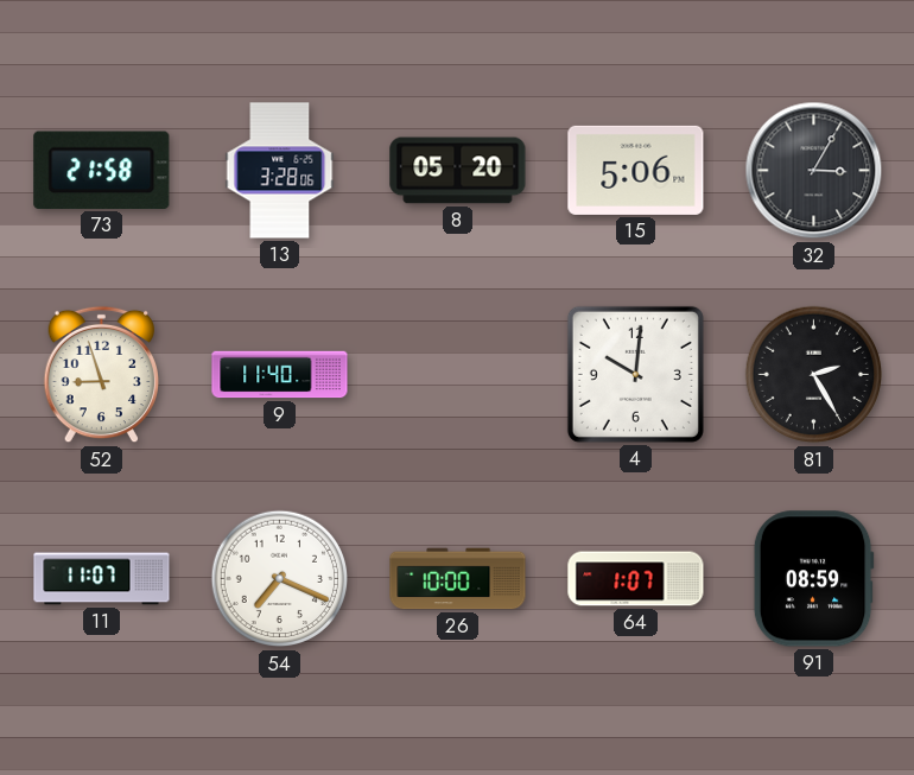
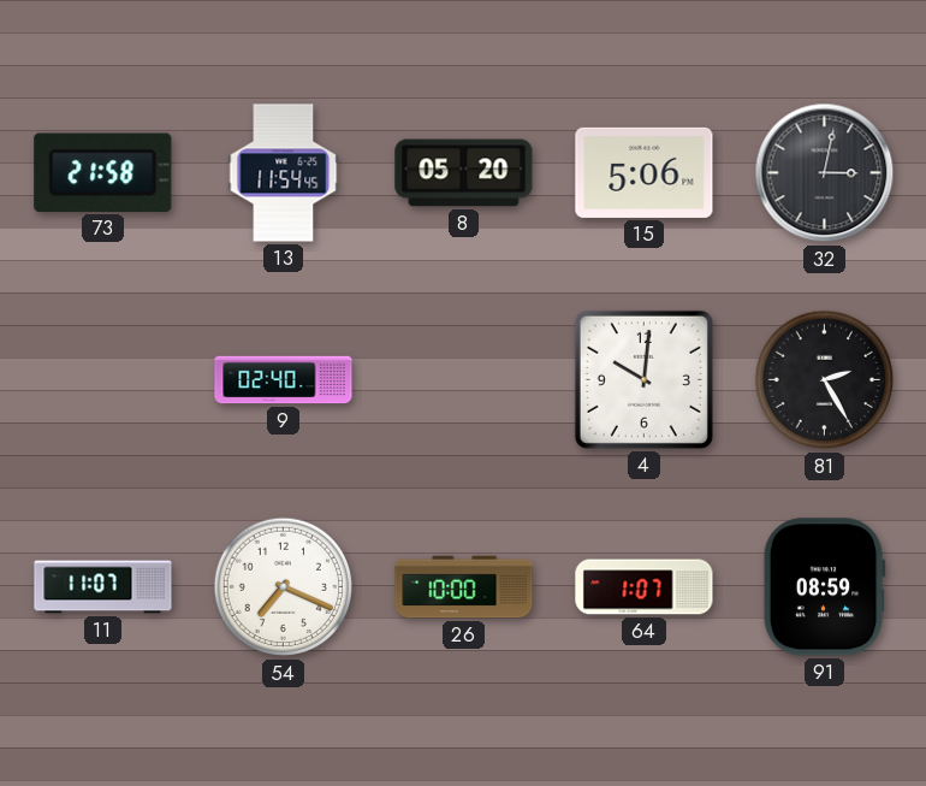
13: 3:28 -> 11:54 (284, 173)
32: 3:05 -> 3:02 (825, 173)
52: 8:57 -> none (101, 375)
9: 11:40 -> 02:40 (284, 380)
